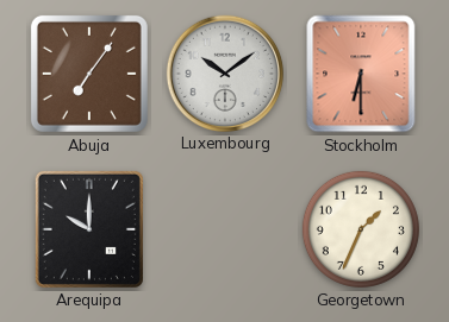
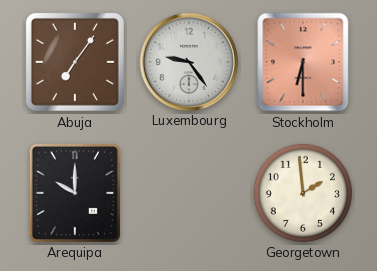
Luxembourg: 10:09 -> 9:24 (188, 61)
Georgetown: 1:34 -> 1:59 (303, 193)
